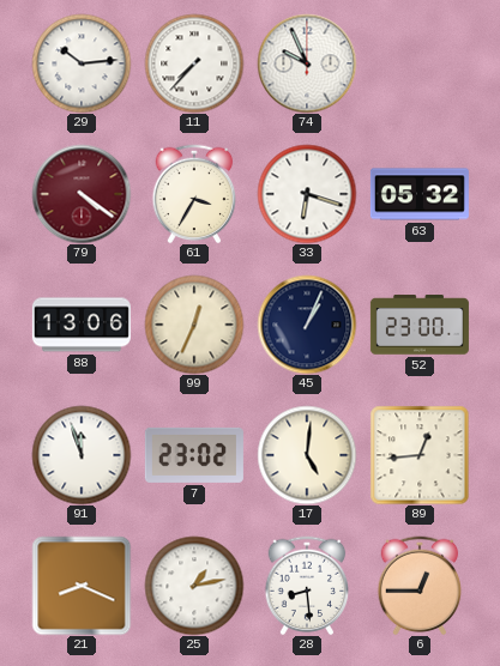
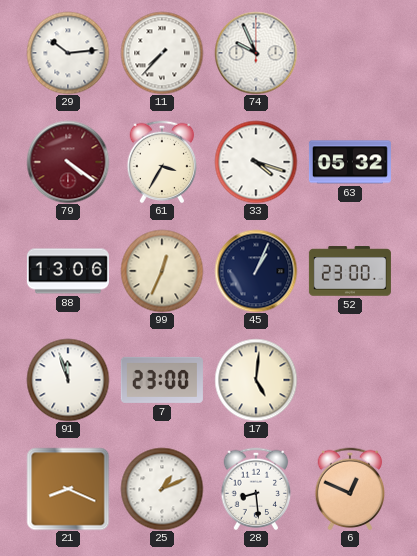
33: 6:18 -> 4:18 (256, 162)
7: 23:02 -> 23:00 (162, 380)
89: 12:44 -> none (420, 455)
25: 1:13 -> 1:11 (162, 489)
6: 12:45 -> 12:49 (350, 489)
